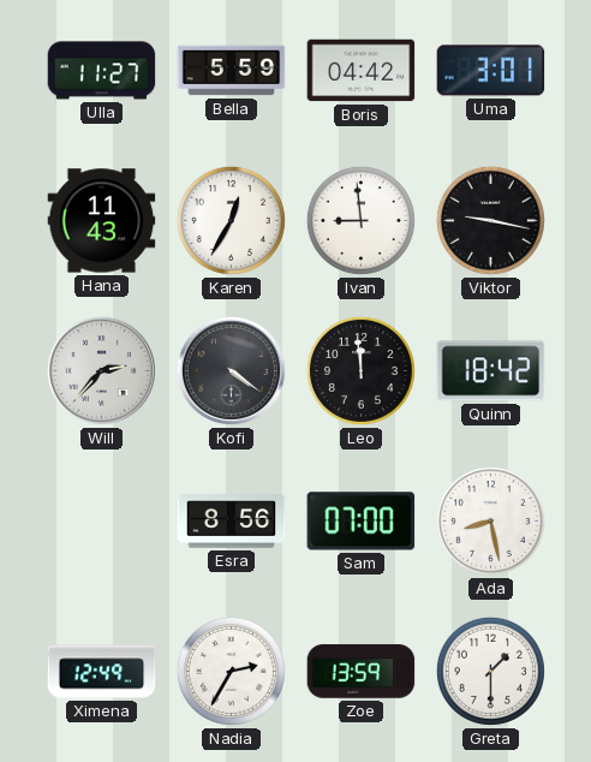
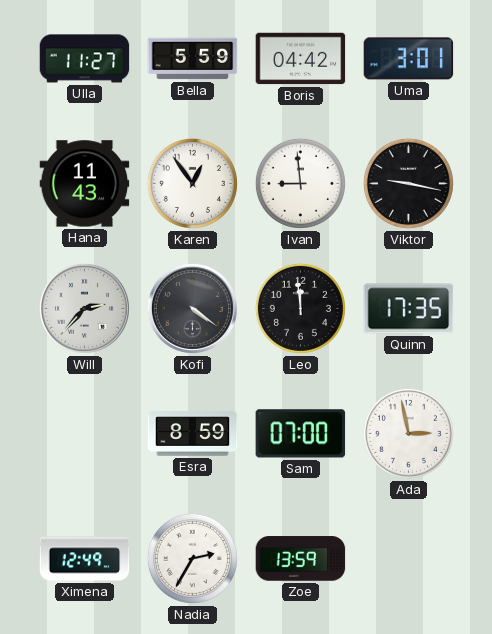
Karen: 12:35 -> 12:54 (192, 183)
Quinn: 18:42 -> 17:35 (409, 309)
Esra: 8:56 -> 8:59 (193, 434)
Ada: 8:28 -> 2:58 (408, 433)
Greta: 1:30 -> none (490, 671)
